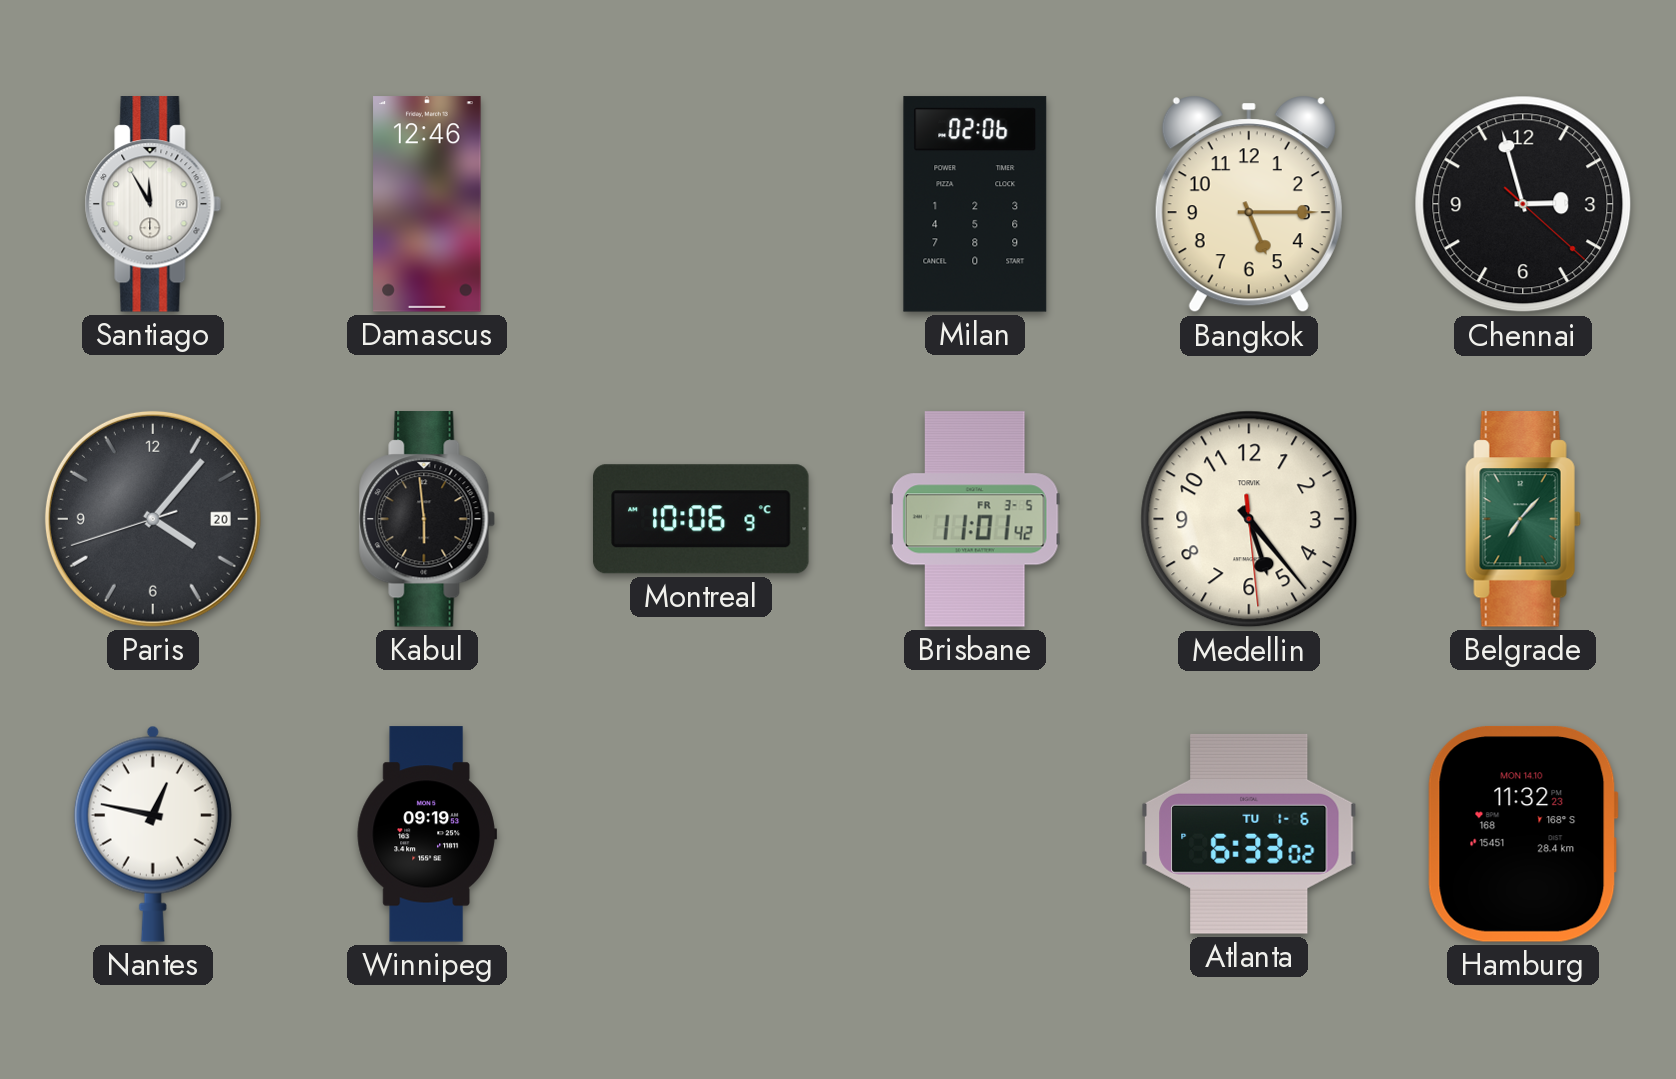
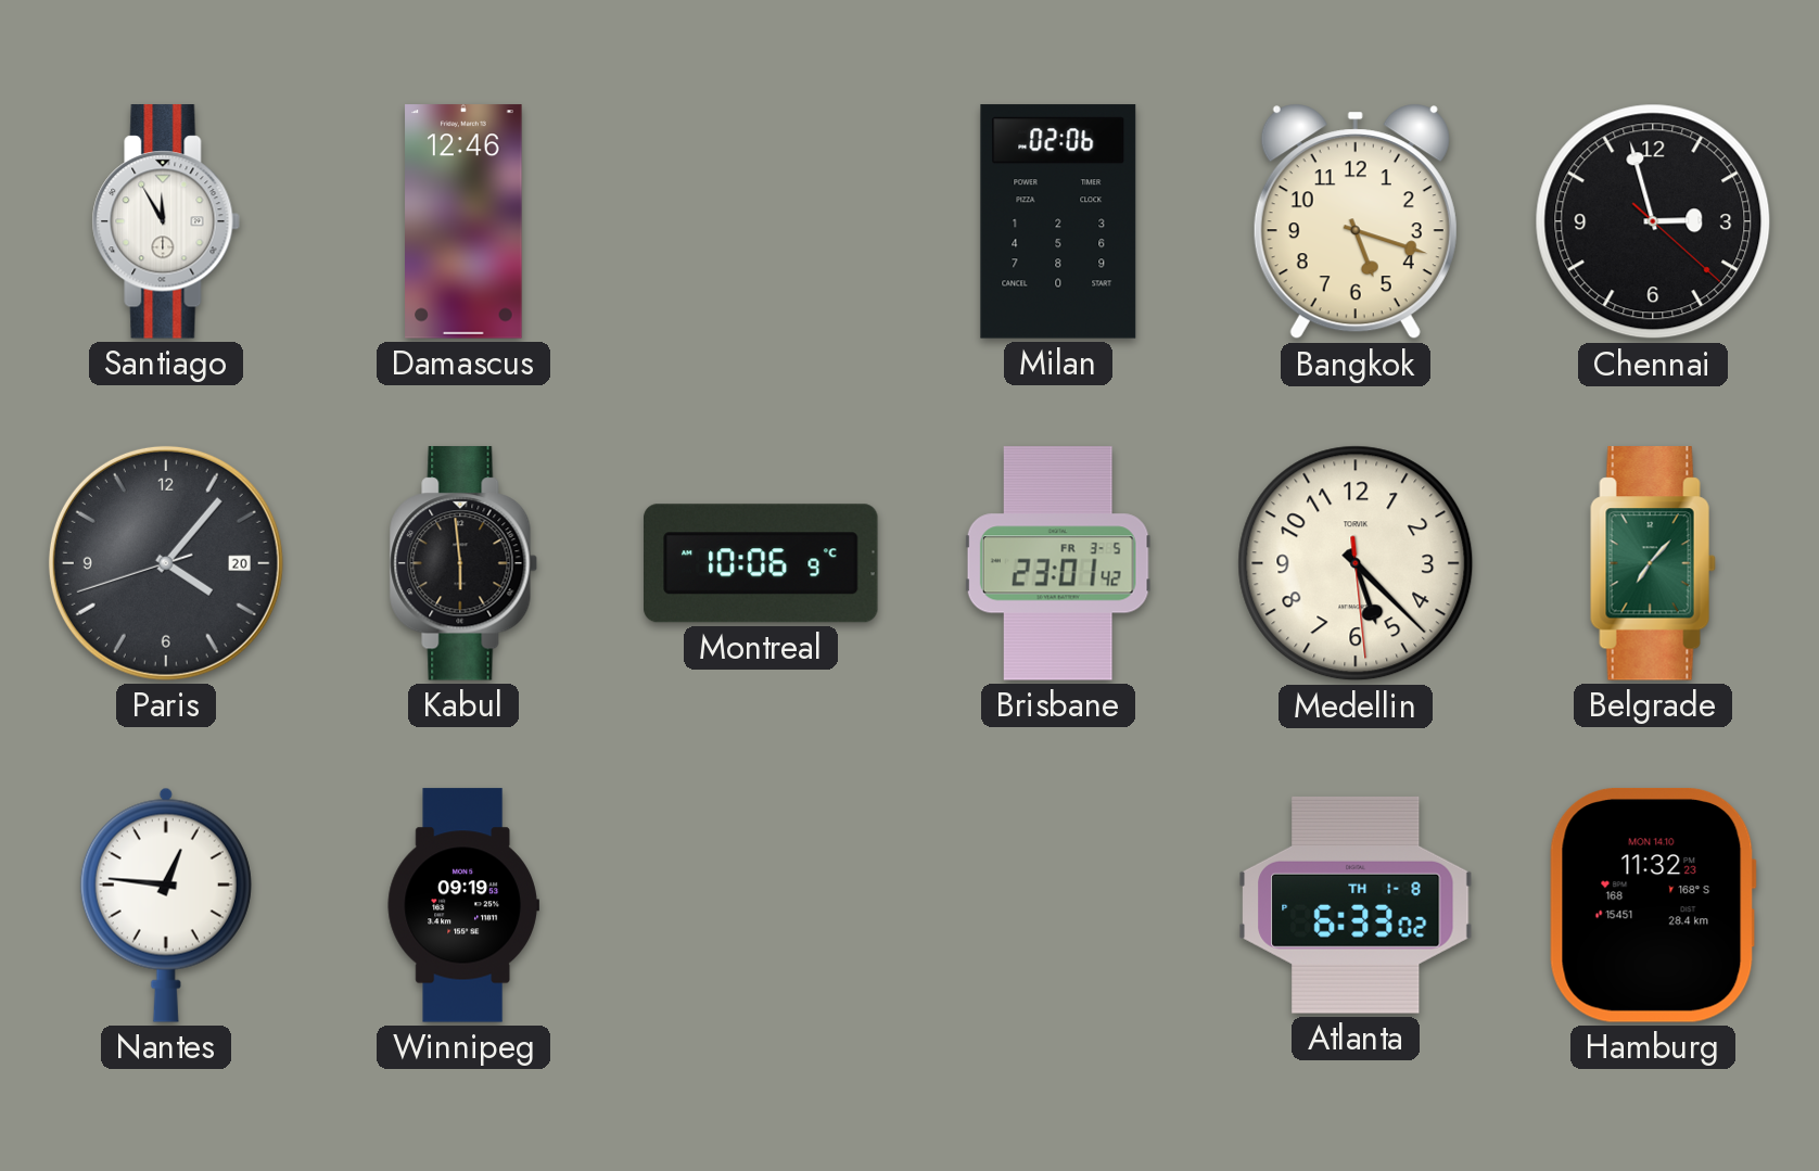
Bangkok: 5:15 -> 5:18 (1356, 221)
Brisbane: 11:01 -> 23:01 (1058, 563)
Medellin: 5:23 -> 5:22 (1356, 563)
Nantes: 12:47 -> 12:46 (166, 905)
Atlanta date: TU 1-6 -> TH 1-8 (1357, 905)
